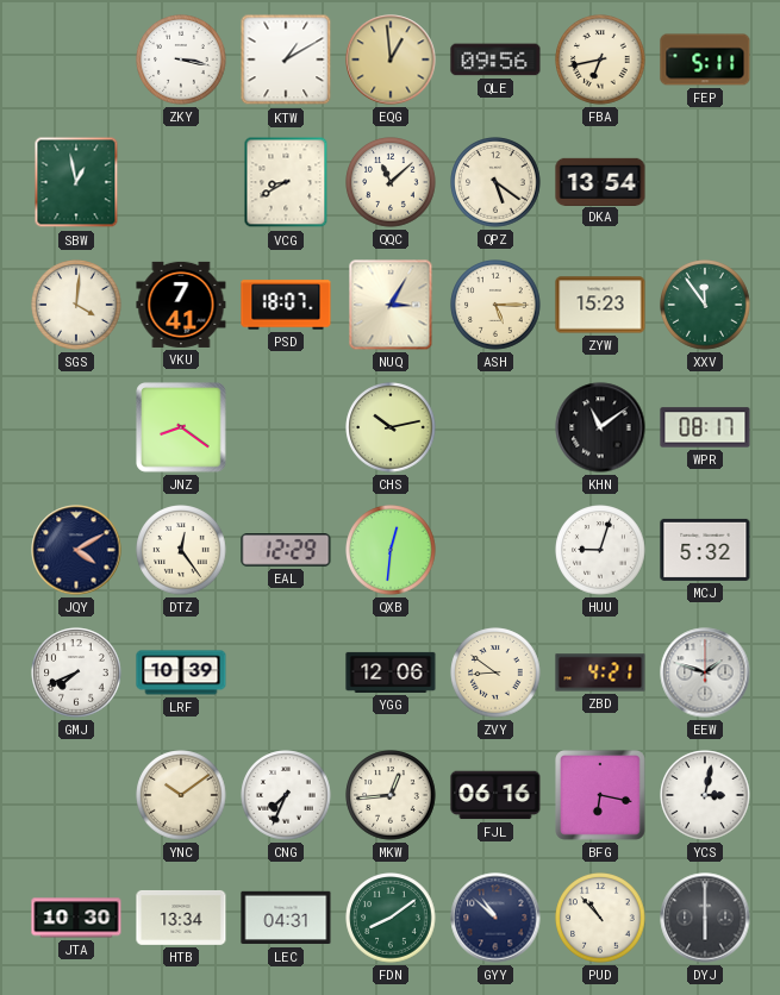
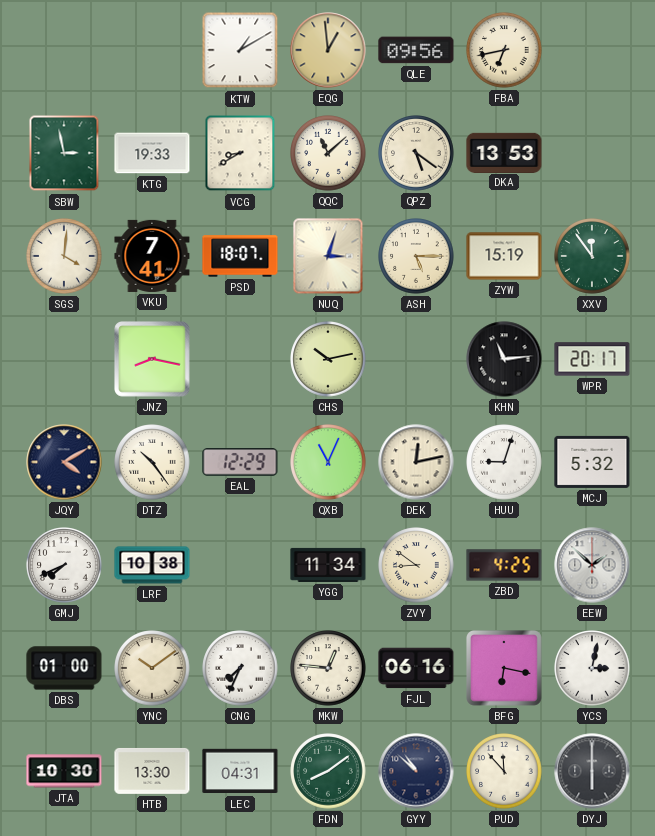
ZKY: 3:17 -> none (181, 60)
FEP: 5:11 -> none (705, 60)
SBW: 12:58 -> 2:58 (64, 153)
KTG: none -> 19:33 (152, 153)
DKA: 13:54 -> 13:53 (504, 152)
NUQ: 3:05 -> 3:03 (328, 256)
ZYW: 15:23 -> 15:19 (504, 256)
JNZ: 8:21 -> 8:17 (153, 360)
KHN: 11:09 -> 11:14 (504, 359)
WPR: 08:17 -> 20:17 (592, 359)
DTZ: 12:24 -> 10:24 (152, 462)
QXB: 12:31 -> 11:04 (328, 462)
DEK: none -> 12:13 (416, 462)
LRF: 10:39 -> 10:38 (152, 565)
YGG: 12:06 -> 11:34 (328, 565)
ZBD: 4:21 -> 4:25 (504, 565)
EEW: 1:48 -> 1:52 (592, 565)
DBS: none -> 01:00 (64, 668)
MKW: 12:44 -> 12:46 (328, 668)
HTB: 13:34 -> 13:30 (152, 771)
PUD: 10:53 -> 11:53 (504, 771)
